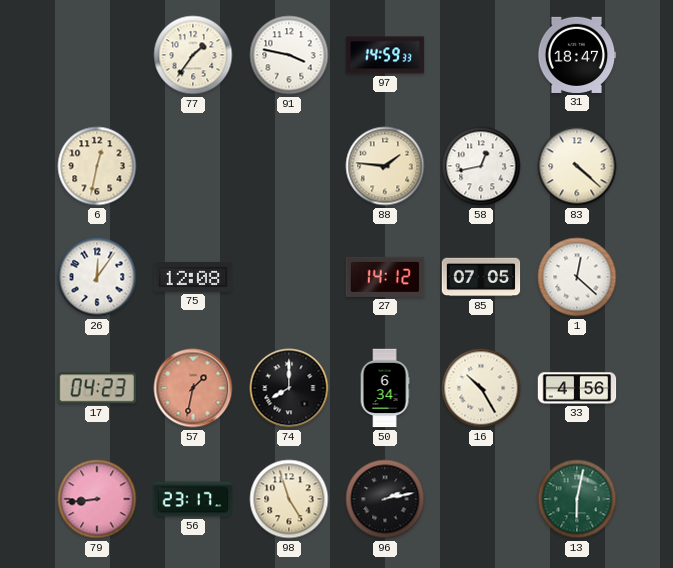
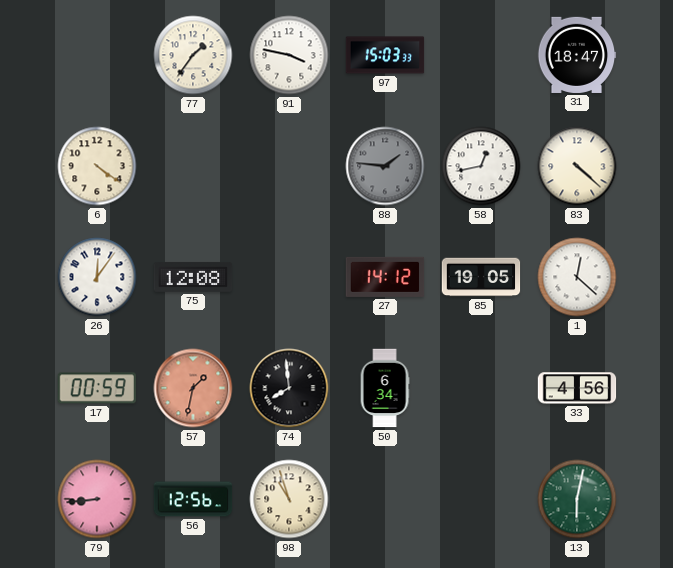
97: 14:59 -> 15:03 (385, 55)
6: 12:32 -> 4:21 (97, 166)
88 dial: cream -> grey (385, 166)
85: 07:05 -> 19:05 (481, 277)
17: 04:23 -> 00:59 (96, 388)
74: 8:00 -> 7:59 (289, 388)
16: 10:25 -> none (481, 388)
56: 23:17 -> 12:56 (193, 499)
98: 4:57 -> 10:57 (289, 499)
96: 2:13 -> none (385, 499)
